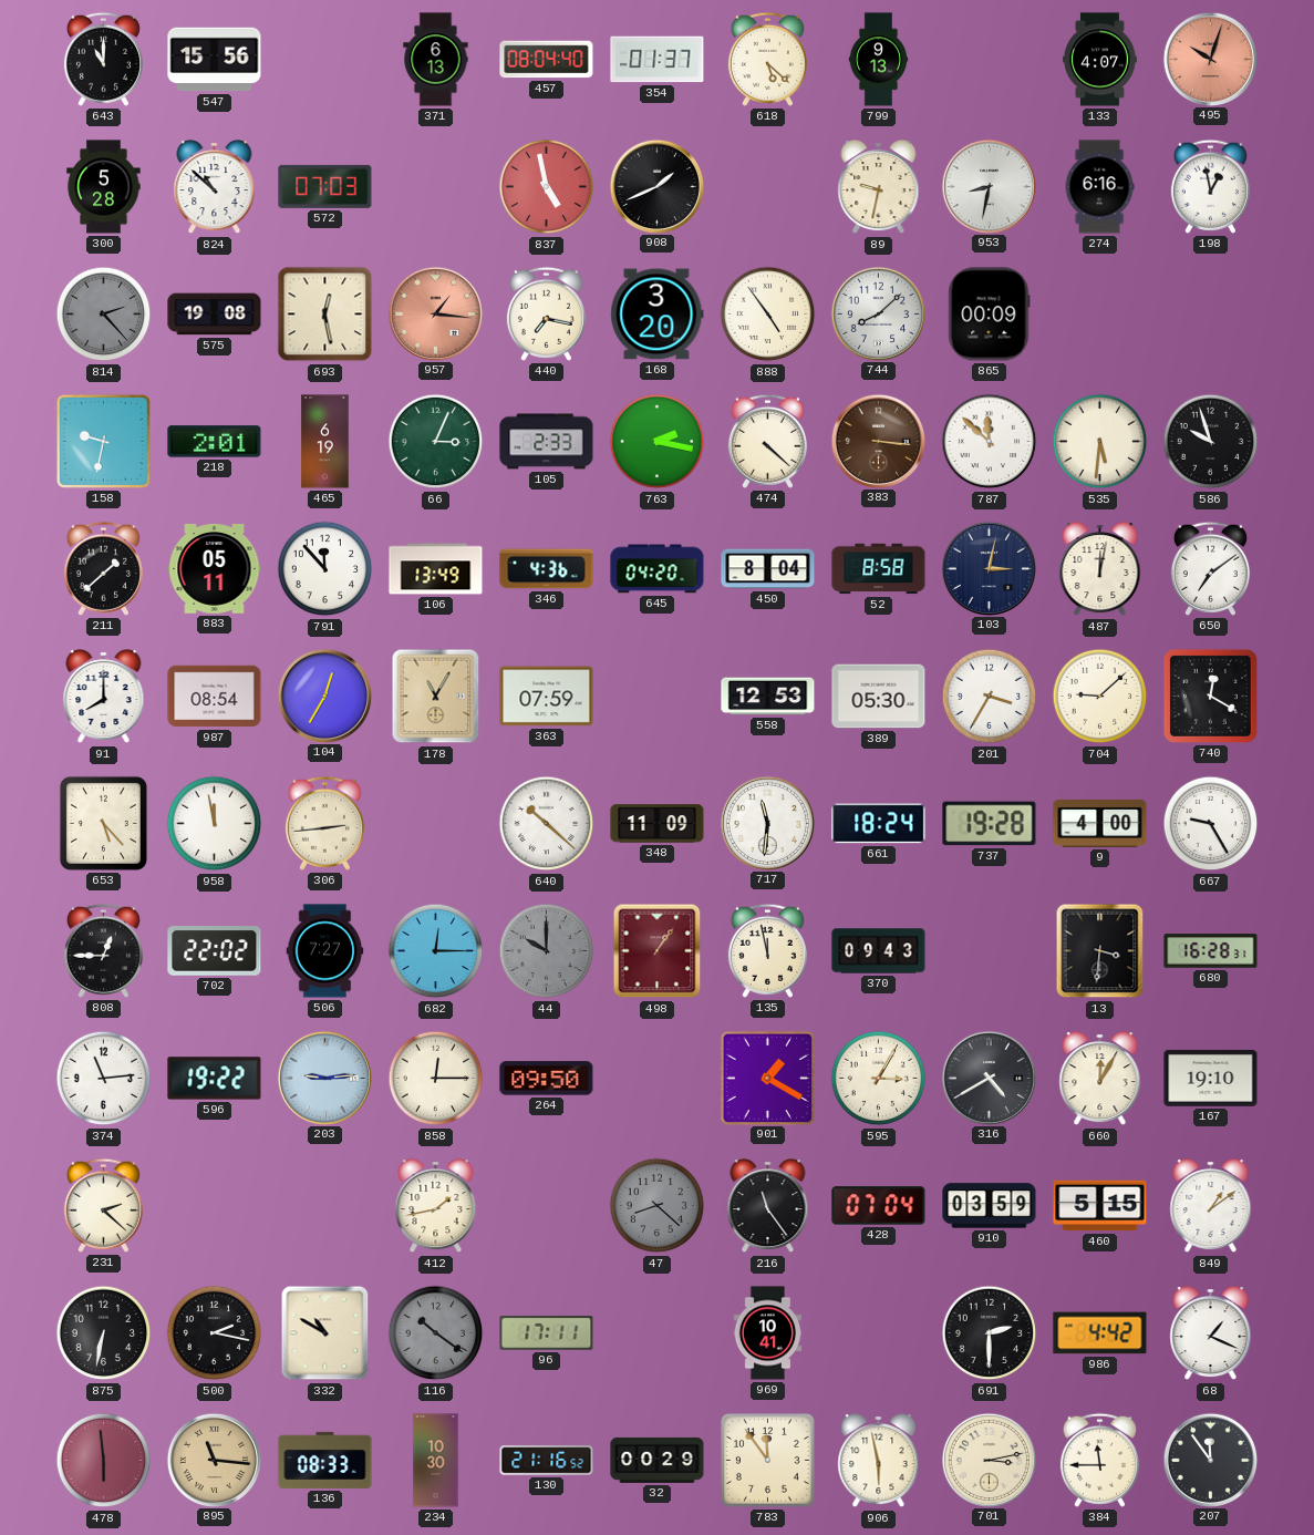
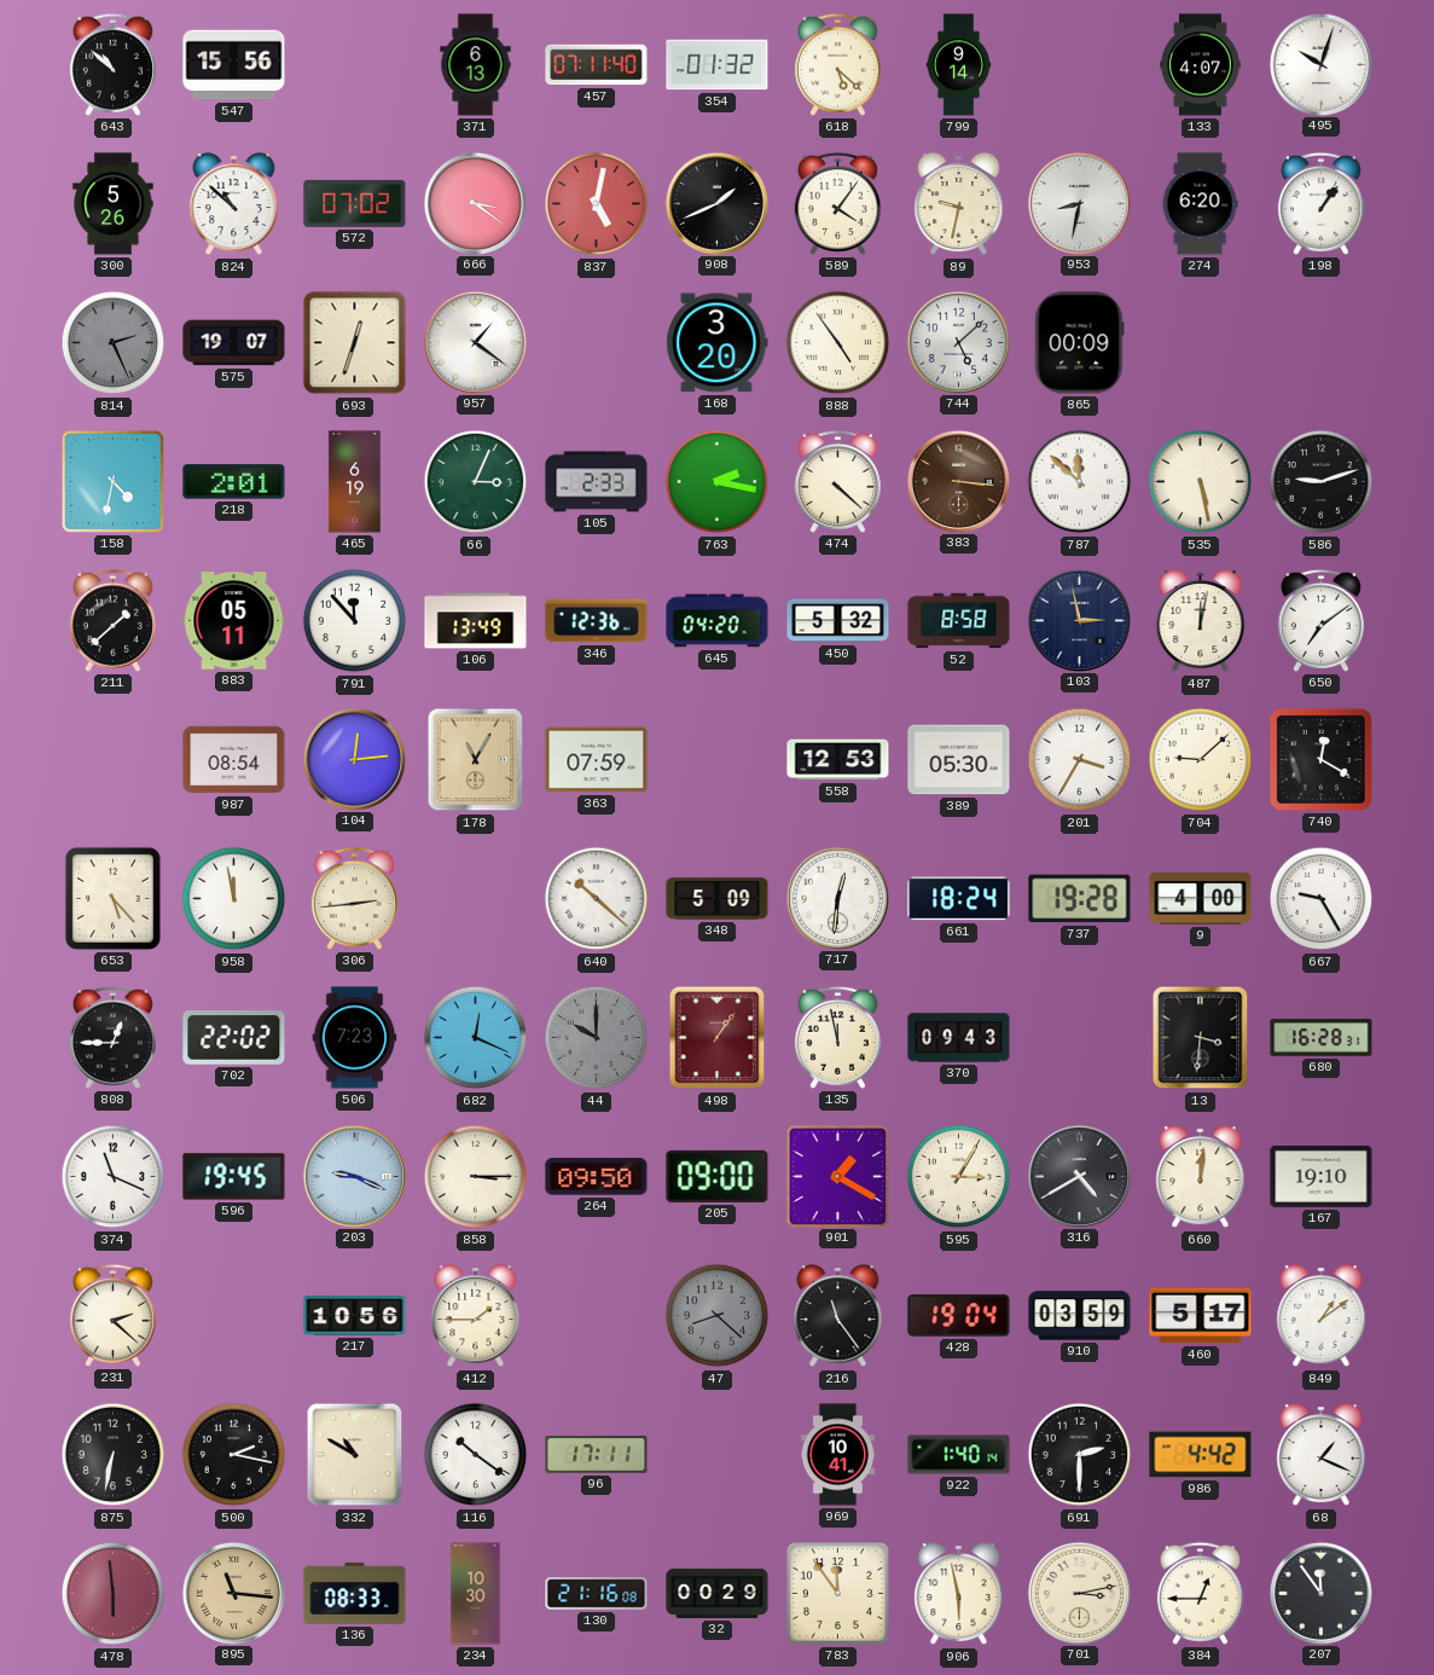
643: 11:00 -> 10:52 (112, 64)
457: 08:04 -> 07:11 (597, 65)
354: 01:37 -> 01:32 (718, 65)
799: 9:13 -> 9:14 (959, 65)
495 dial: salmon -> white (1320, 64)
300: 5:28 -> 5:26 (114, 204)
572: 07:03 -> 07:02 (355, 203)
666: none -> 3:21 (475, 203)
837: 4:58 -> 5:02 (597, 204)
589: none -> 4:06 (837, 203)
274: 6:16 -> 6:20 (1200, 204)
198: 12:58 -> 1:06 (1320, 203)
814: 2:23 -> 2:26 (114, 343)
575: 19:08 -> 19:07 (234, 343)
693: 12:28 -> 12:33 (355, 343)
957: 1:16 -> 1:21 (475, 342)
957 dial: salmon -> white (475, 342)
440: 7:17 -> none (546, 313)
744: 8:08 -> 5:08 (958, 342)
158: 9:32 -> 4:32 (112, 481)
535: 5:31 -> 5:28 (1201, 482)
586: 9:57 -> 9:12 (1322, 482)
346: 4:36 -> 12:36 (597, 621)
450: 8:04 -> 5:32 (838, 621)
103: 3:02 -> 2:58 (1079, 620)
91: 8:00 -> none (104, 697)
104: 12:35 -> 12:14 (354, 759)
348: 11:09 -> 5:09 (718, 899)
717: 11:31 -> 12:31 (837, 898)
506: 7:27 -> 7:23 (355, 1038)
682: 12:15 -> 12:19 (476, 1038)
374: 11:14 -> 11:19 (114, 1177)
596: 19:22 -> 19:45 (234, 1177)
203: 9:14 -> 9:19 (354, 1176)
858: 12:15 -> 3:15 (476, 1177)
205: none -> 09:00 (718, 1176)
660: 12:05 -> 12:01 (1201, 1177)
217: none -> 10:56 (355, 1316)
412: 1:43 -> 1:45 (476, 1316)
428: 07:04 -> 19:04 (959, 1316)
460: 5:15 -> 5:17 (1201, 1316)
116 dial: grey -> white (476, 1455)
922: none -> 1:40 (959, 1455)
130: 21:16:52 -> 21:16:08 (597, 1594)
384: 11:45 -> 12:45 (1200, 1593)
